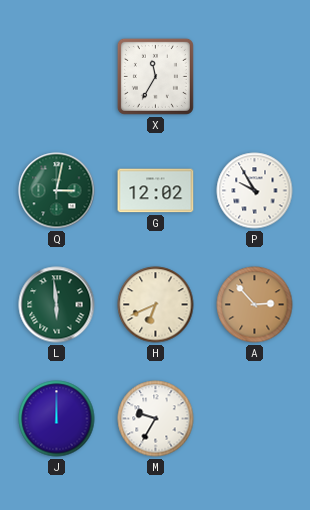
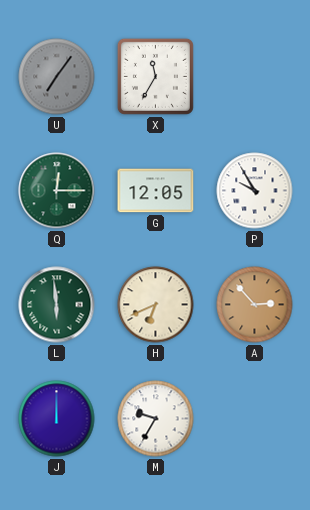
U: none -> 7:06 (57, 77)
Q: 3:02 -> 12:15 (57, 191)
G: 12:02 -> 12:05 (156, 191)
